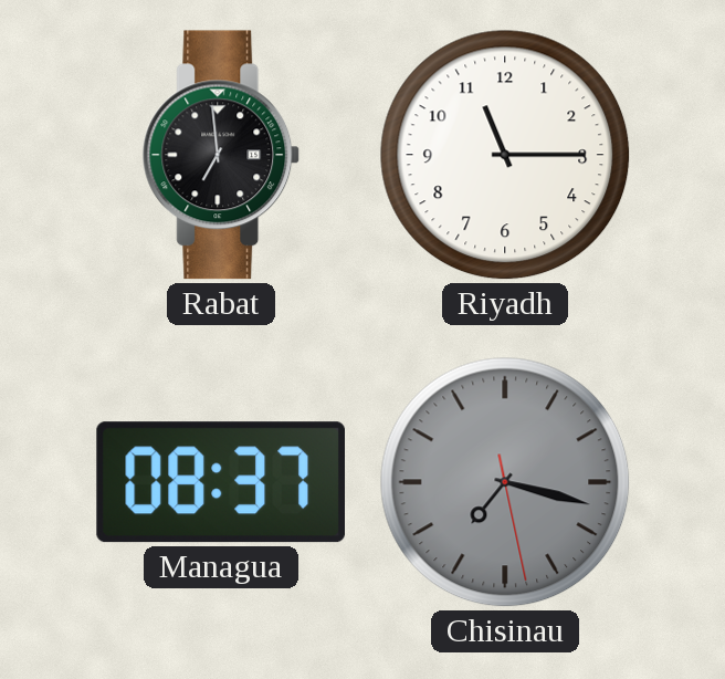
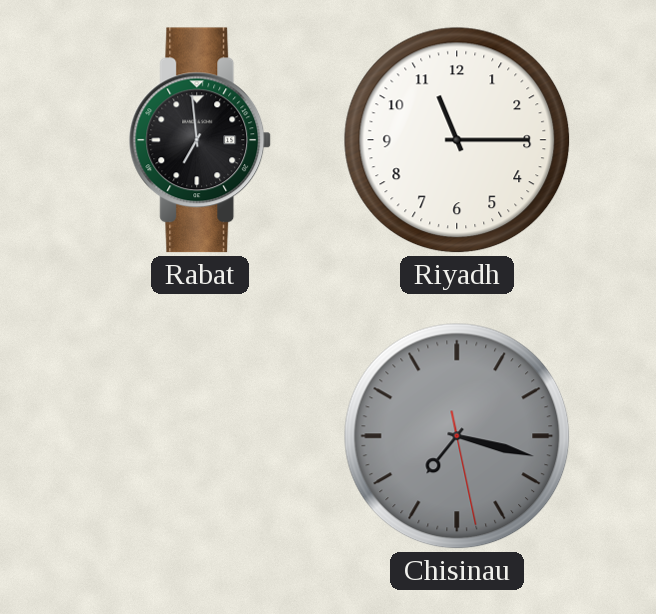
Managua: 08:37 -> none (220, 482)
